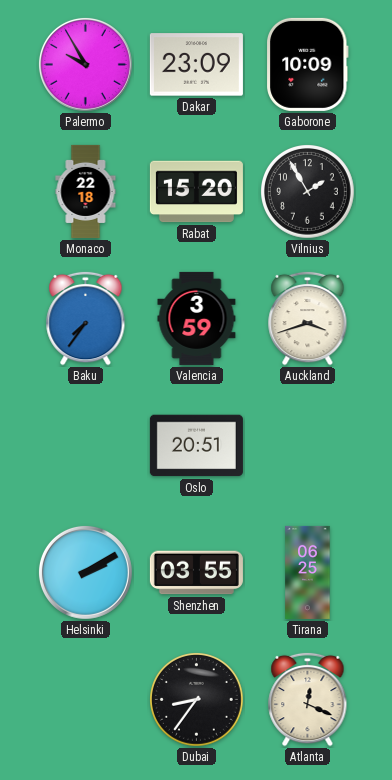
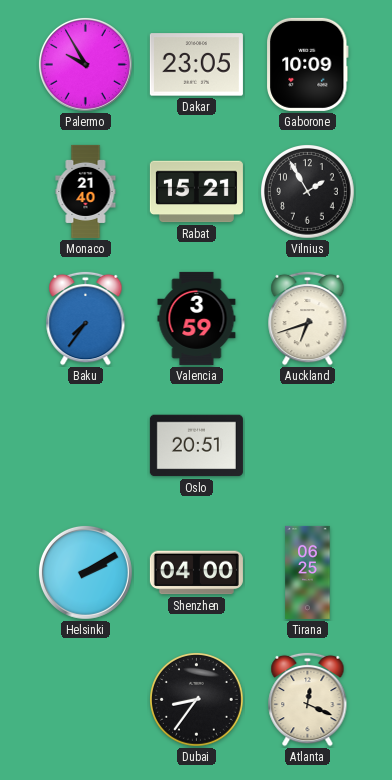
Dakar: 23:09 -> 23:05 (196, 65)
Monaco: 22:18 -> 21:40 (86, 191)
Rabat: 15:20 -> 15:21 (196, 192)
Auckland: 3:42 -> 6:42 (308, 318)
Shenzhen: 03:55 -> 04:00 (196, 573)
